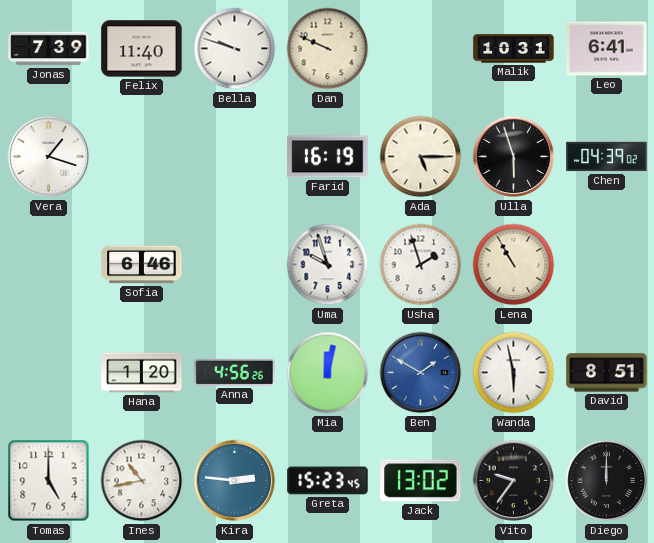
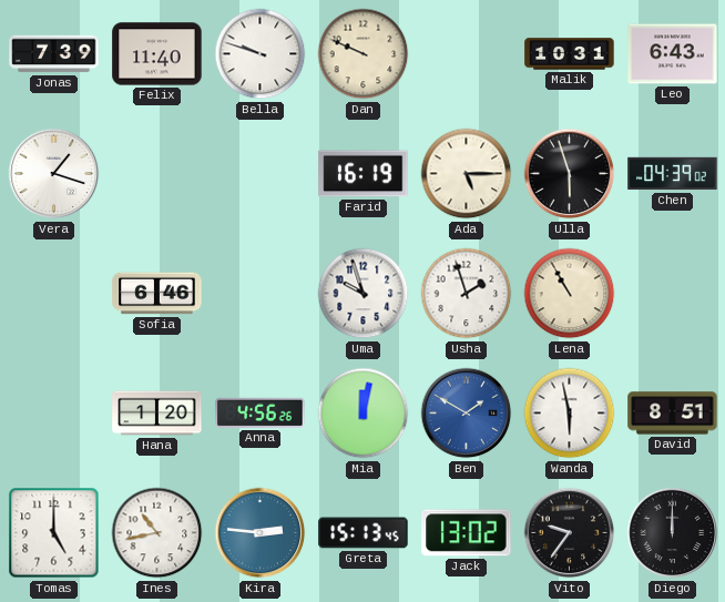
Leo: 6:41 -> 6:43 (673, 54)
Greta: 15:23 -> 15:13 (364, 533)
